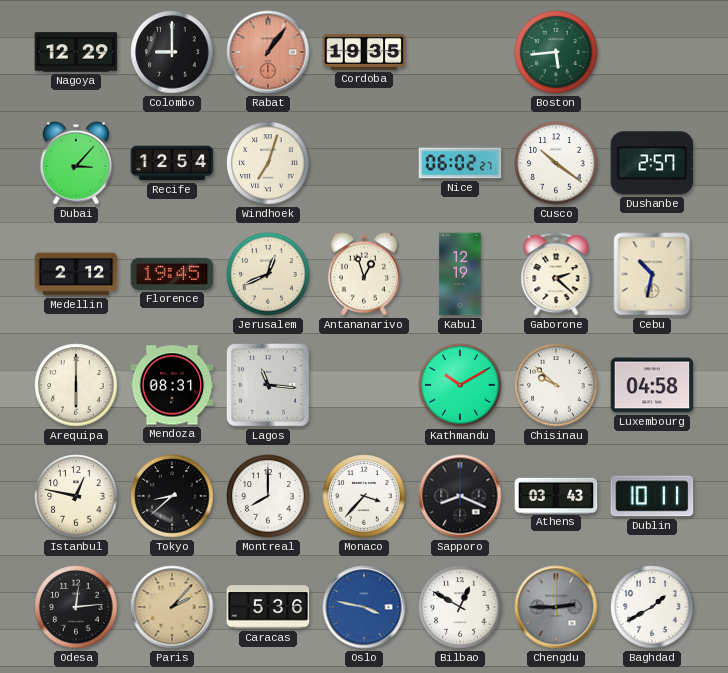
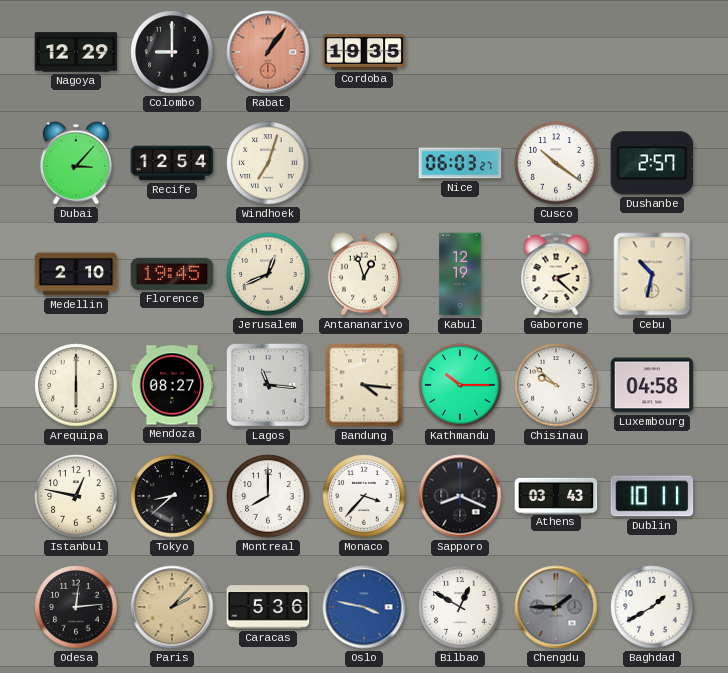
Boston: 5:44 -> none (556, 52)
Nice: 06:02 -> 06:03 (460, 163)
Medellin: 2:12 -> 2:10 (76, 274)
Mendoza: 08:31 -> 08:27 (172, 385)
Bandung: none -> 4:16 (364, 385)
Kathmandu: 10:10 -> 10:15 (460, 385)
Chengdu: 2:45 -> 1:45 (556, 607)
